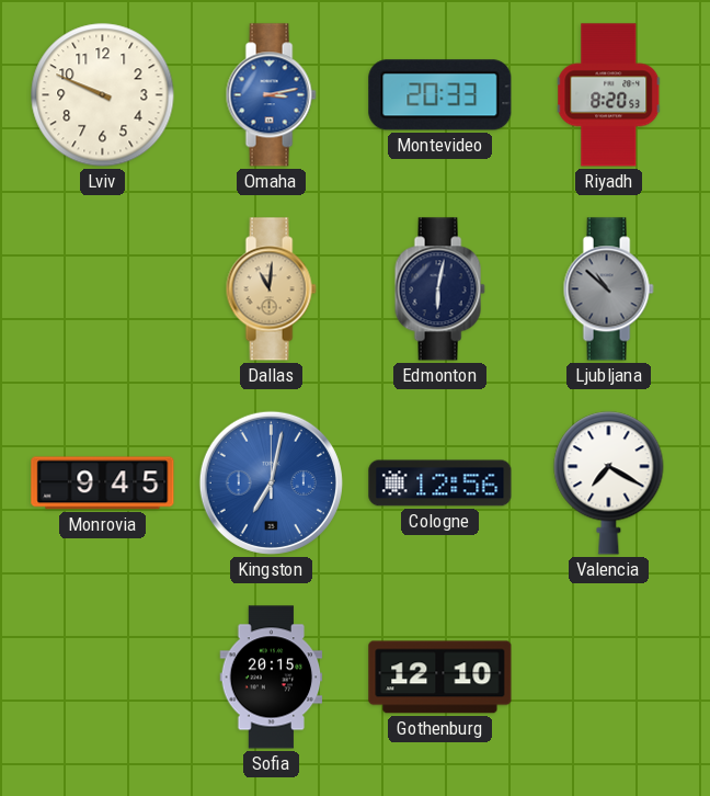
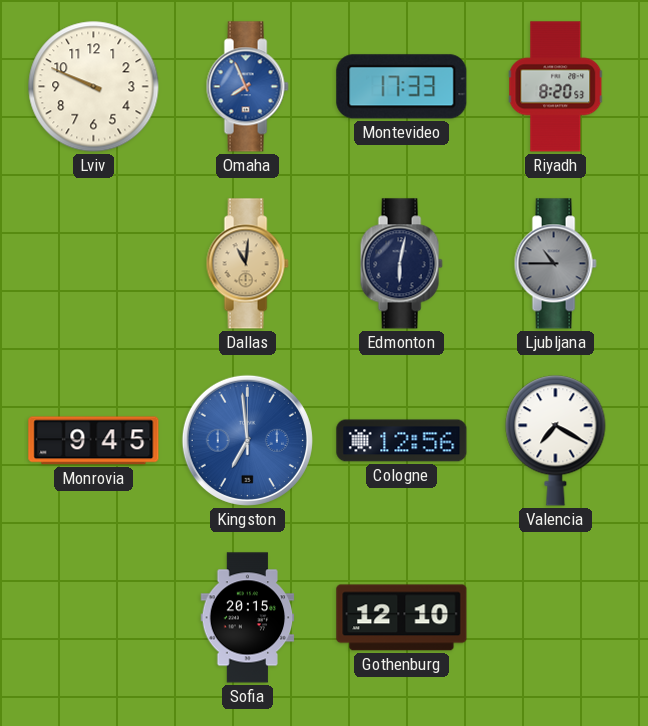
Omaha: 3:13 -> 7:56 (247, 87)
Montevideo: 20:33 -> 17:33 (402, 87)
Ljubljana: 10:52 -> 10:45 (555, 264)
Kingston: 7:02 -> 6:59 (247, 440)
